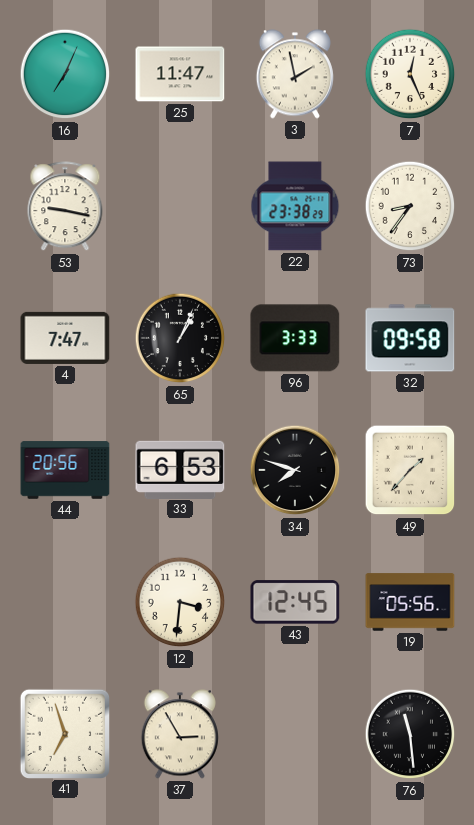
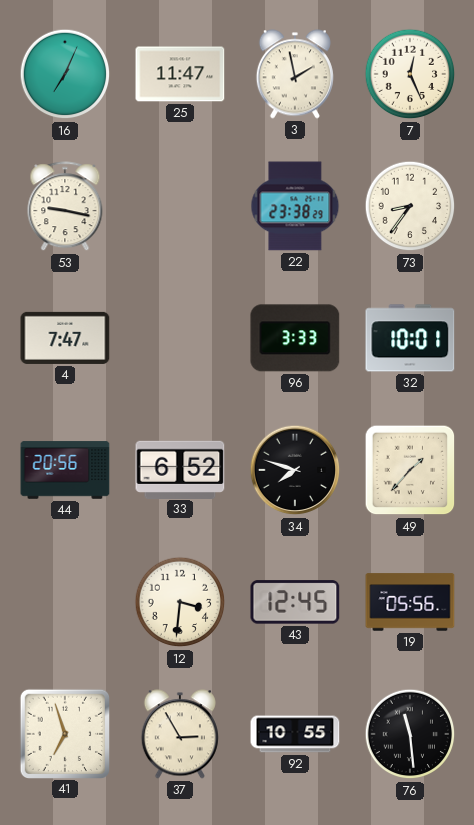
65: 1:04 -> none (180, 338)
32: 09:58 -> 10:01 (410, 338)
33: 6:53 -> 6:52 (180, 469)
92: none -> 10:55 (295, 734)
